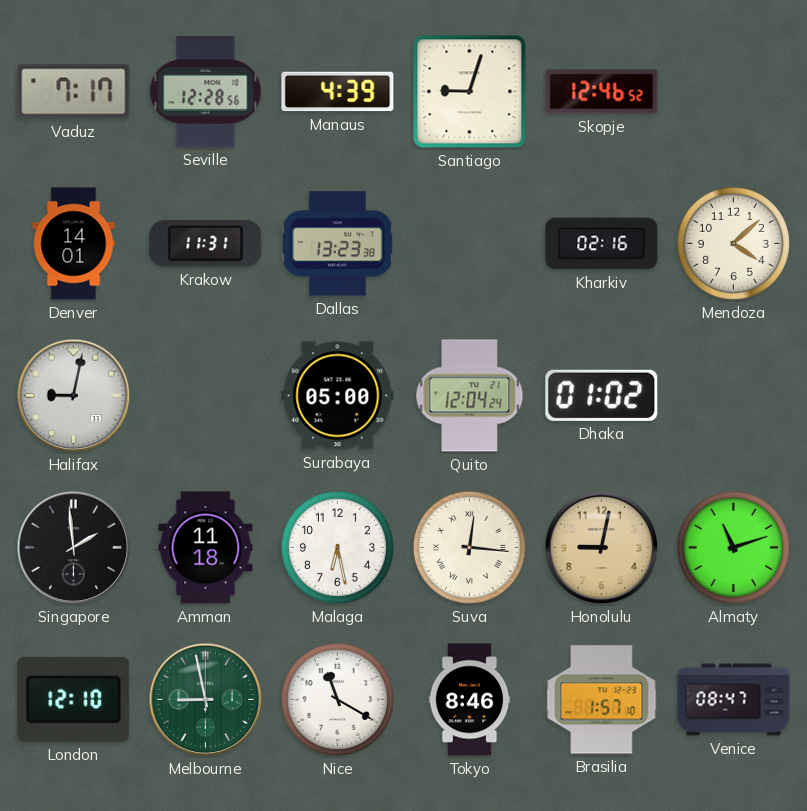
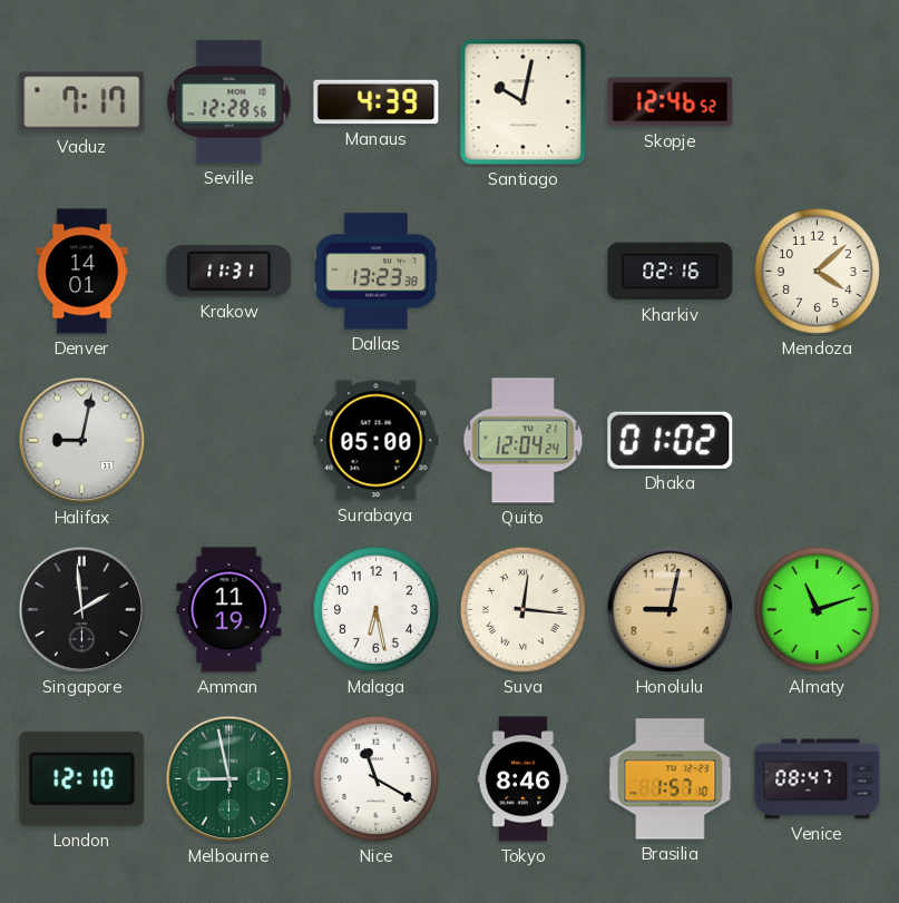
Santiago: 9:03 -> 10:02 (524, 102)
Amman: 11:18 -> 11:19 (229, 610)
